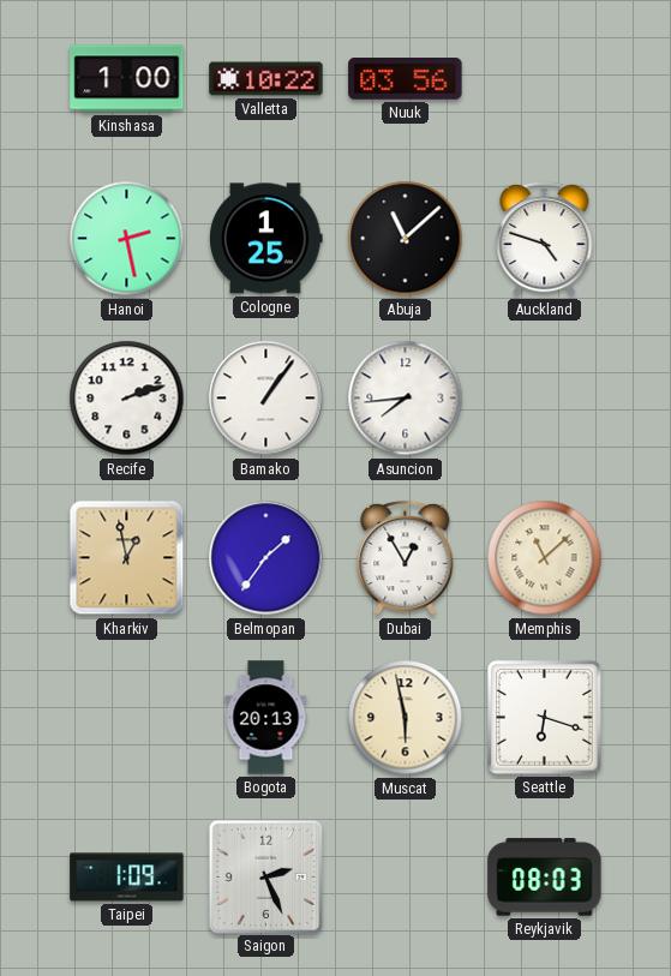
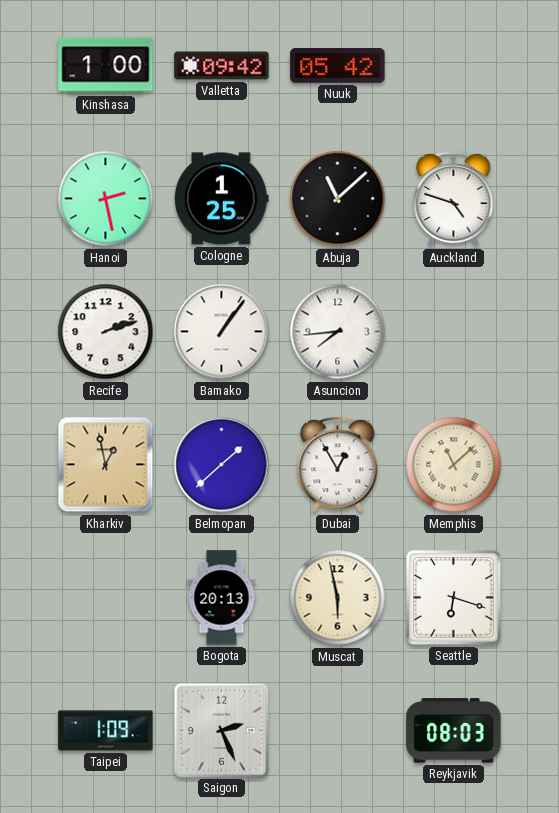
Valletta: 10:22 -> 09:42 (222, 66)
Nuuk: 03:56 -> 05:42 (338, 66)
Belmopan: 1:36 -> 1:38 (222, 465)
